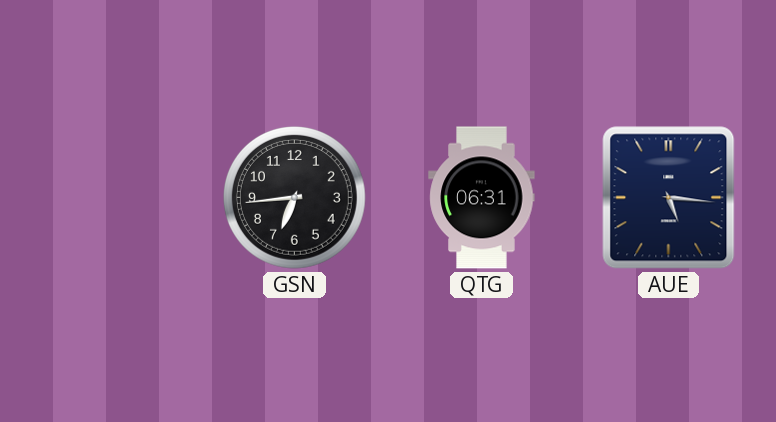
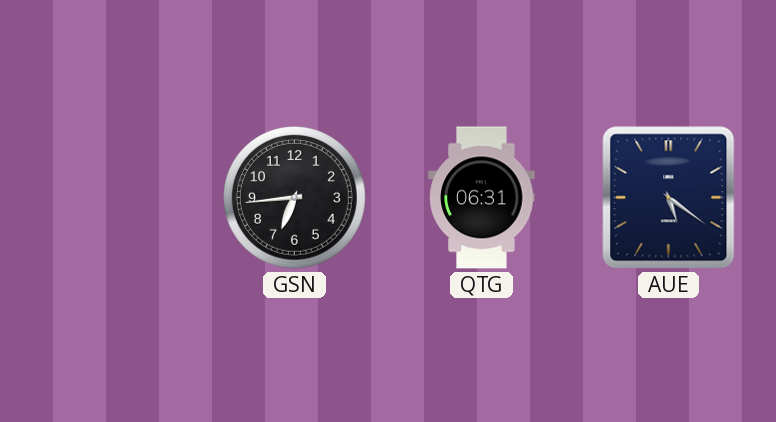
AUE: 5:16 -> 5:21 (669, 198)
